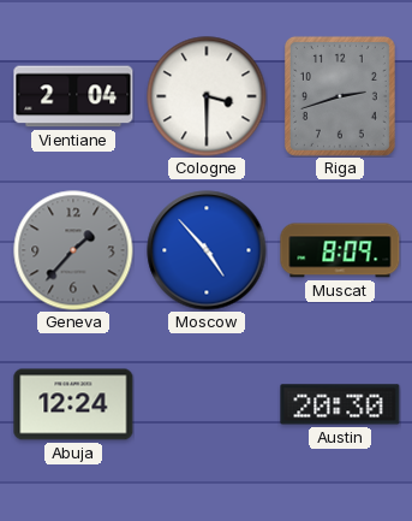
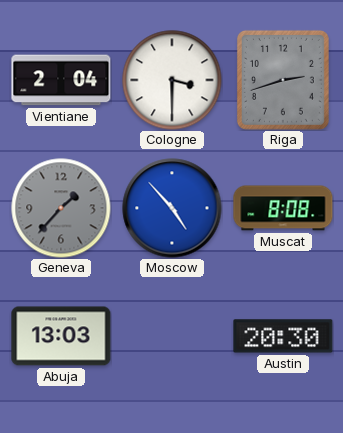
Muscat: 8:09 -> 8:08 (283, 208)
Abuja: 12:24 -> 13:03 (61, 336)
